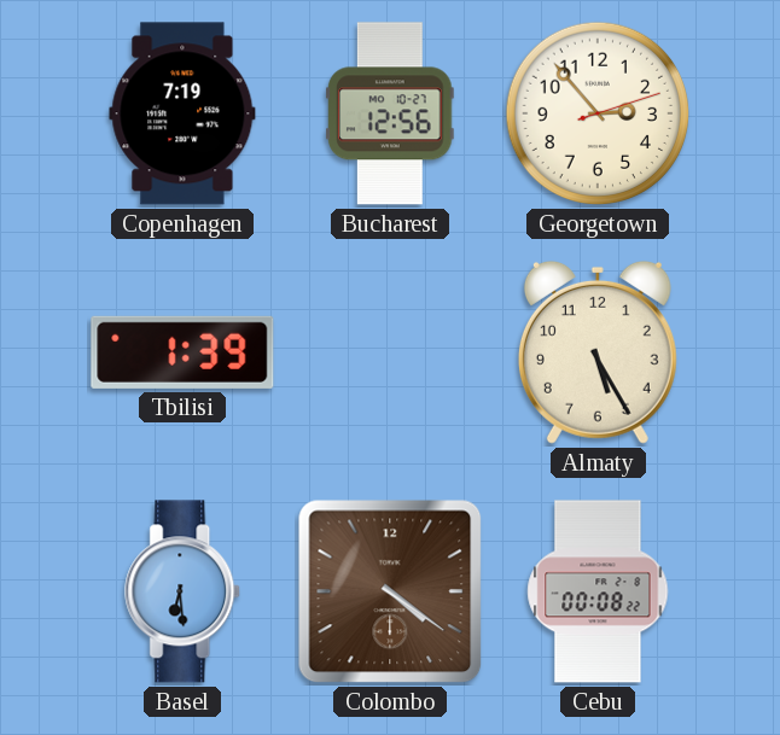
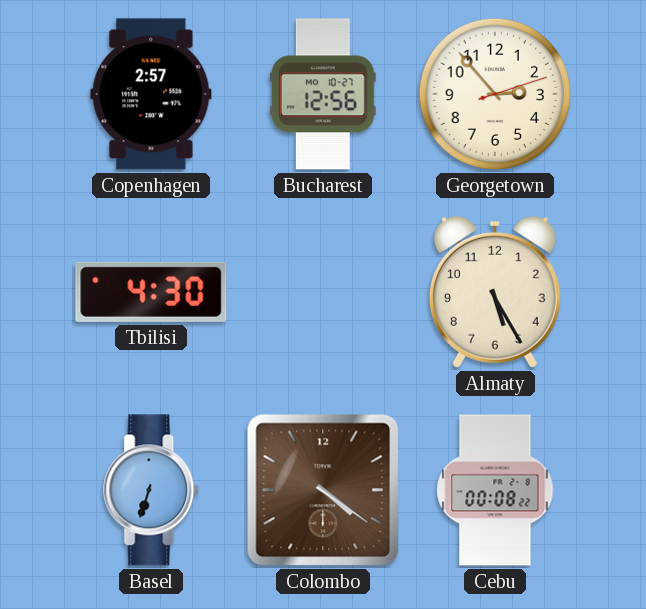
Copenhagen: 7:19 -> 2:57 (151, 94)
Tbilisi: 1:39 -> 4:30 (151, 292)
Basel: 6:29 -> 6:33 (152, 490)
